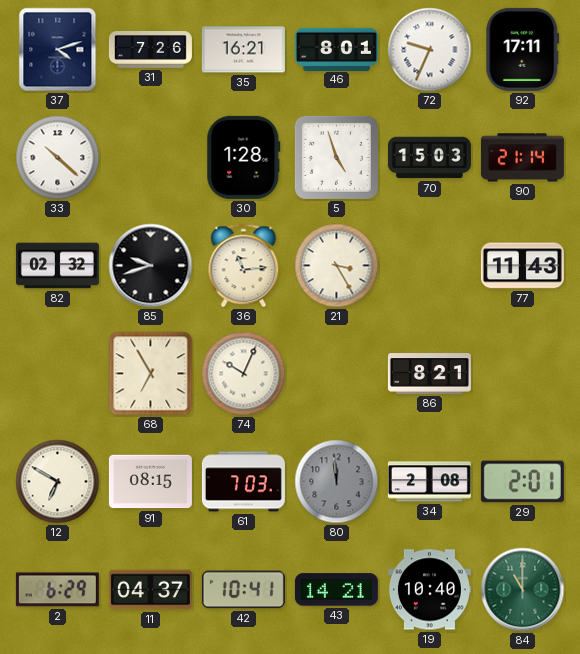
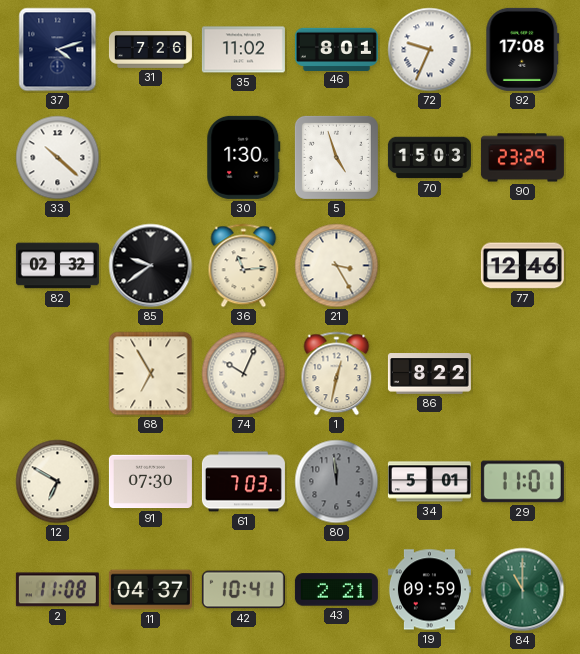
35: 16:21 -> 11:02 (243, 50)
92: 17:11 -> 17:08 (523, 49)
30: 1:28 -> 1:30 (244, 157)
90: 21:14 -> 23:29 (522, 158)
85: 9:42 -> 9:39 (151, 266)
77: 11:43 -> 12:46 (522, 266)
1: none -> 12:32 (337, 374)
86: 8:21 -> 8:22 (429, 374)
91: 08:15 -> 07:30 (150, 482)
34: 2:08 -> 5:01 (429, 482)
29: 2:01 -> 11:01 (522, 482)
2: 6:29 -> 11:08 (57, 590)
43: 14:21 -> 2:21 (336, 590)
19: 10:40 -> 09:59 (429, 590)
